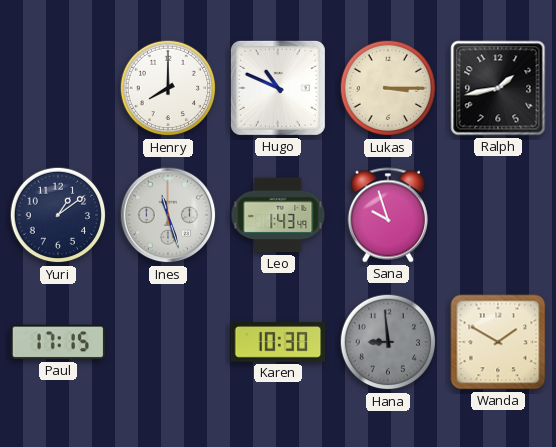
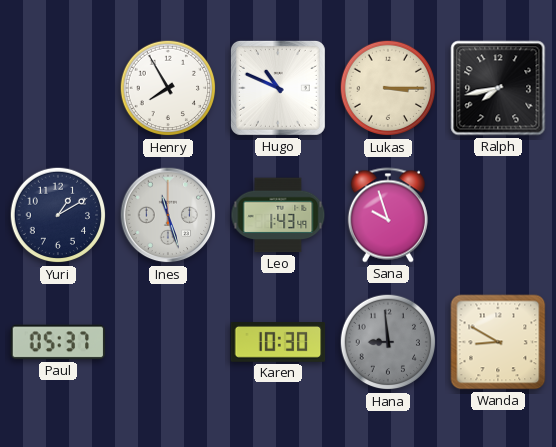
Henry: 8:00 -> 7:55 (168, 88)
Ralph: 1:43 -> 7:43 (498, 88)
Yuri: 1:09 -> 1:10 (58, 215)
Paul: 17:15 -> 05:37 (58, 342)
Wanda: 1:50 -> 8:50 (498, 342)
